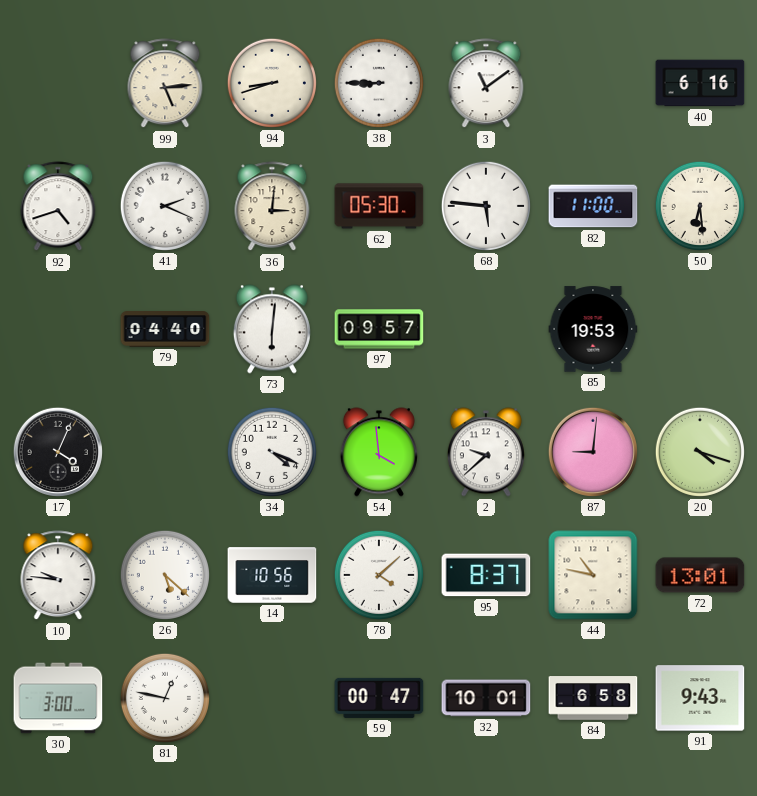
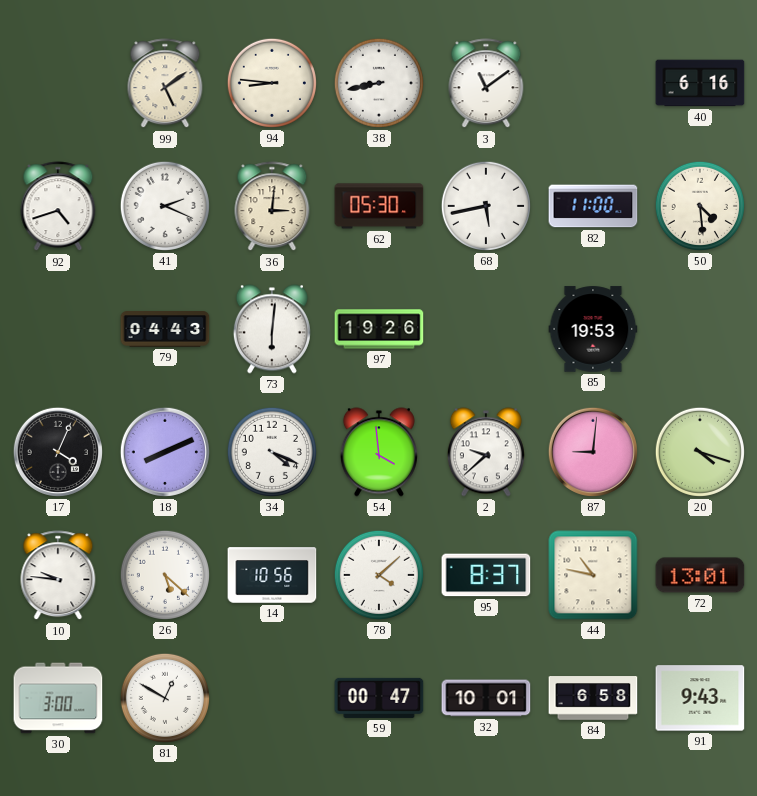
99: 5:14 -> 5:09 (165, 84)
94: 8:42 -> 8:46 (272, 83)
38: 8:45 -> 8:43 (379, 83)
68: 5:46 -> 5:43 (486, 206)
50: 6:29 -> 4:29 (700, 206)
79: 04:40 -> 04:43 (165, 329)
97: 09:57 -> 19:26 (379, 329)
18: none -> 8:11 (165, 452)
81: 12:47 -> 12:50 (165, 698)
